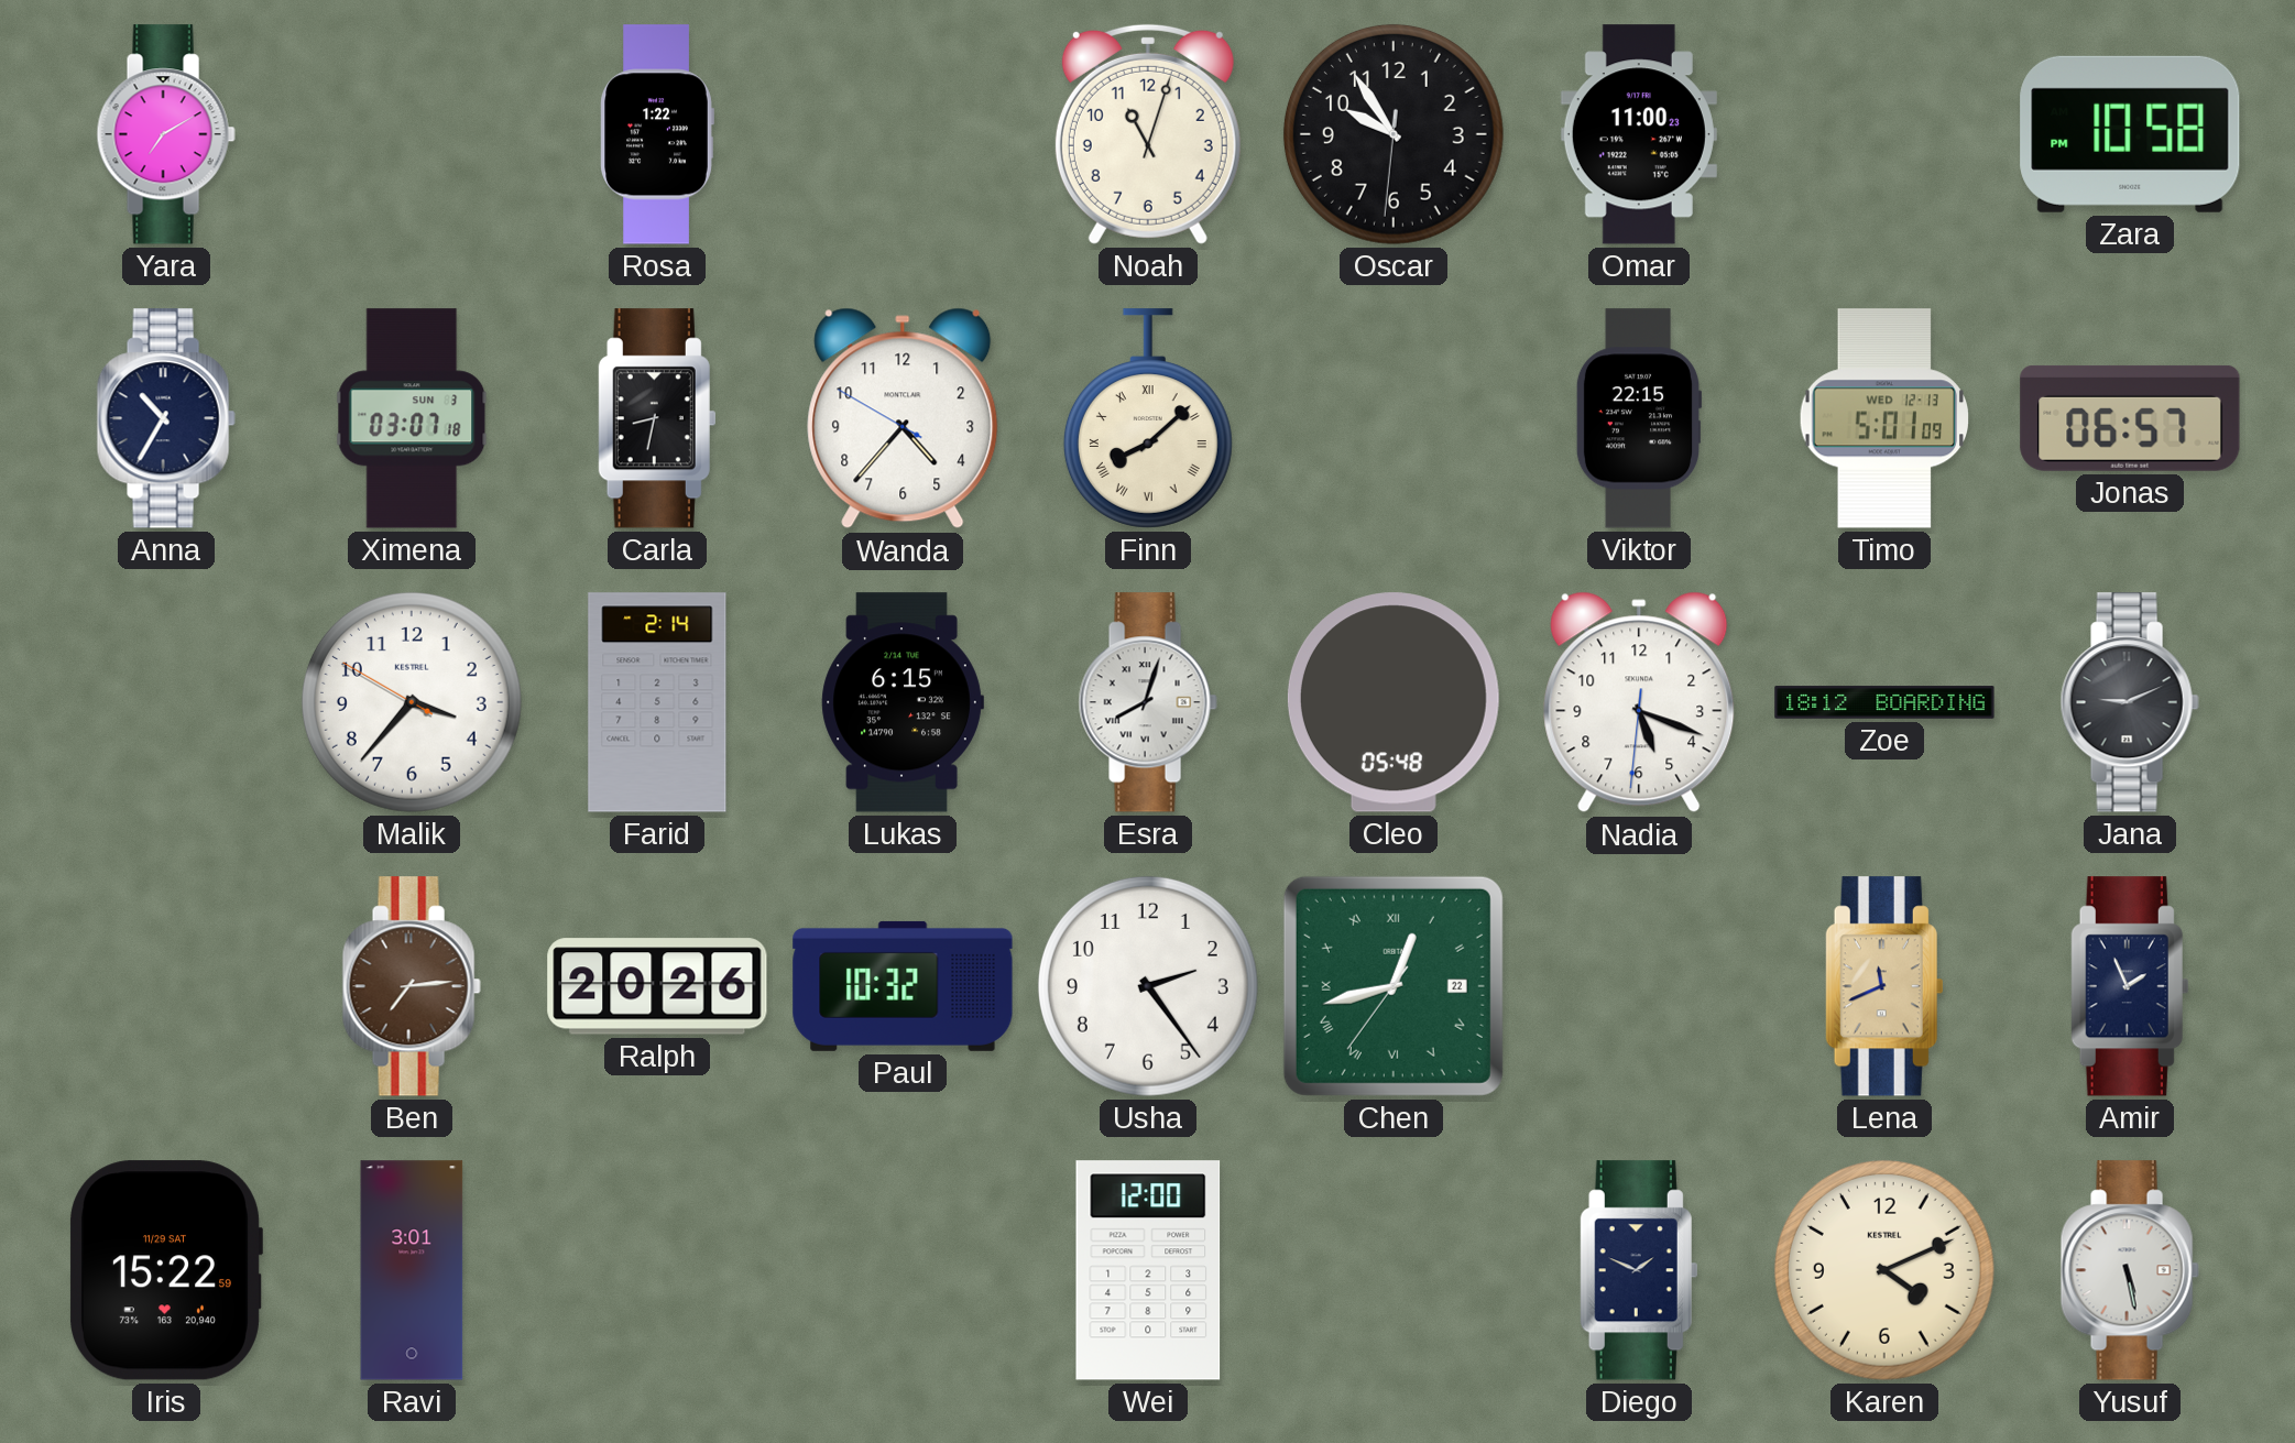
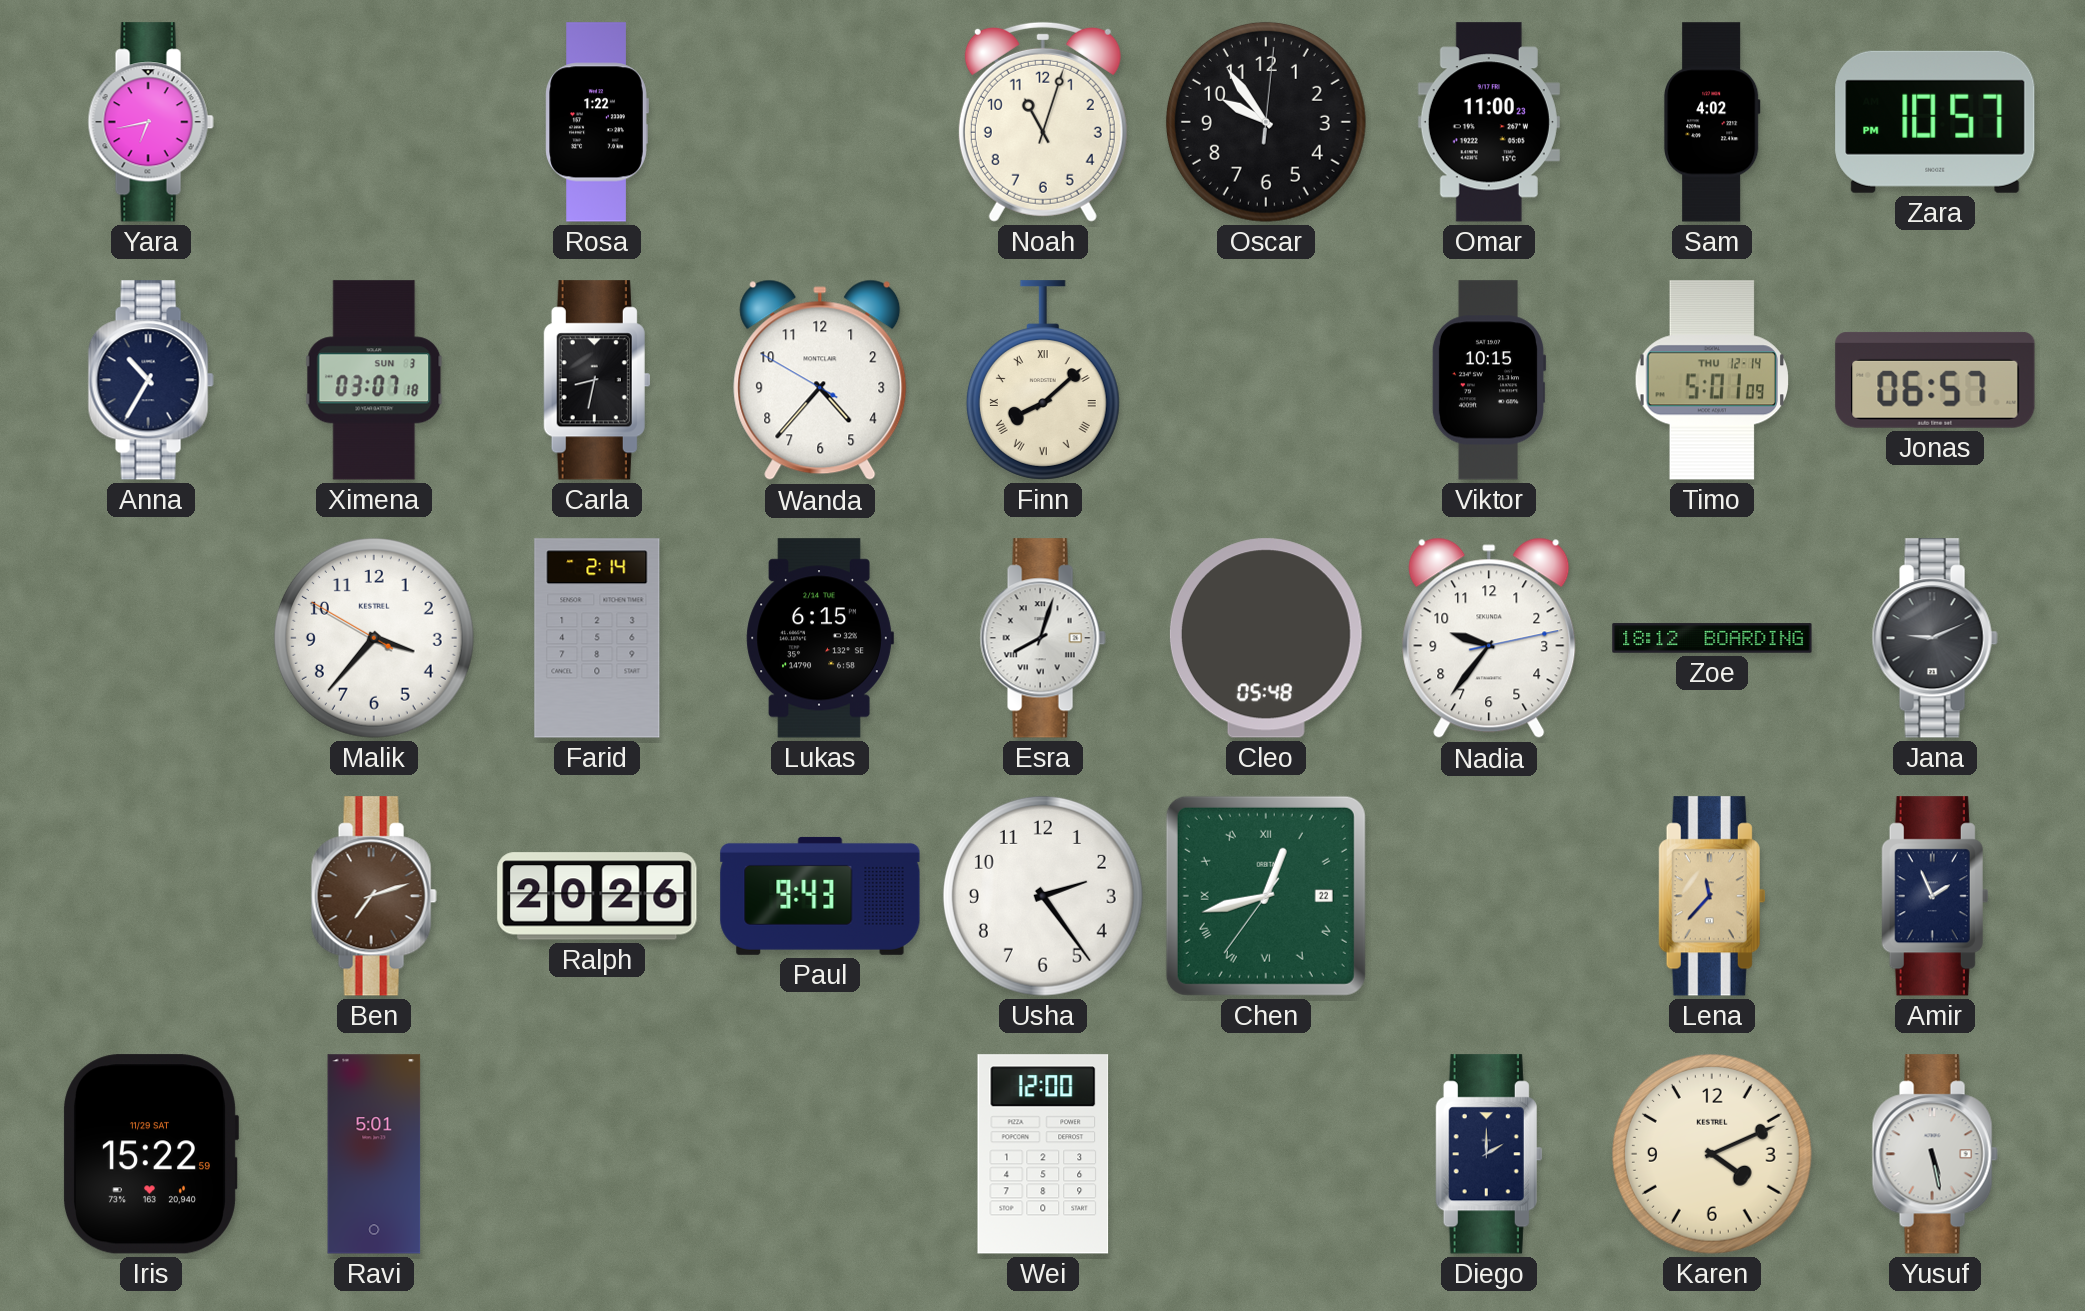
Yara: 7:10 -> 6:43 (151, 122)
Oscar: 9:54:31 -> 9:54:01 (1266, 122)
Sam: none -> 4:02 (1712, 122)
Zara: 10:58 -> 10:57 (1935, 122)
Viktor: 22:15 -> 10:15 (1489, 380)
Timo date: WED 12-13 -> THU 12-14 (1711, 380)
Nadia: 5:18 -> 9:36 (1489, 638)
Ben: 7:14 -> 7:12 (374, 896)
Paul: 10:32 -> 9:43 (820, 896)
Lena: 11:41 -> 11:37 (1712, 896)
Ravi: 3:01 -> 5:01 (374, 1154)
Diego: 1:49 -> 2:00 (1489, 1154)
